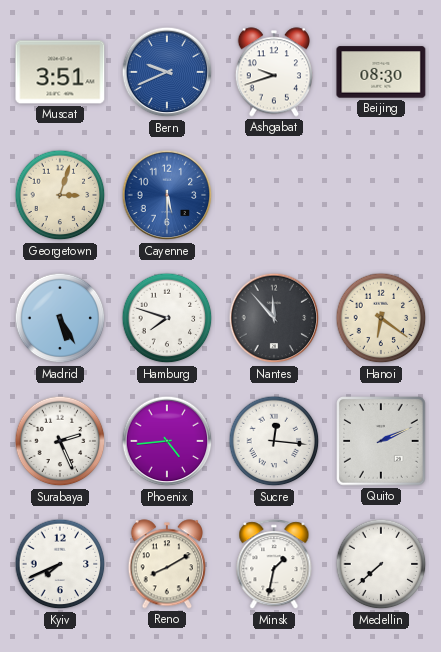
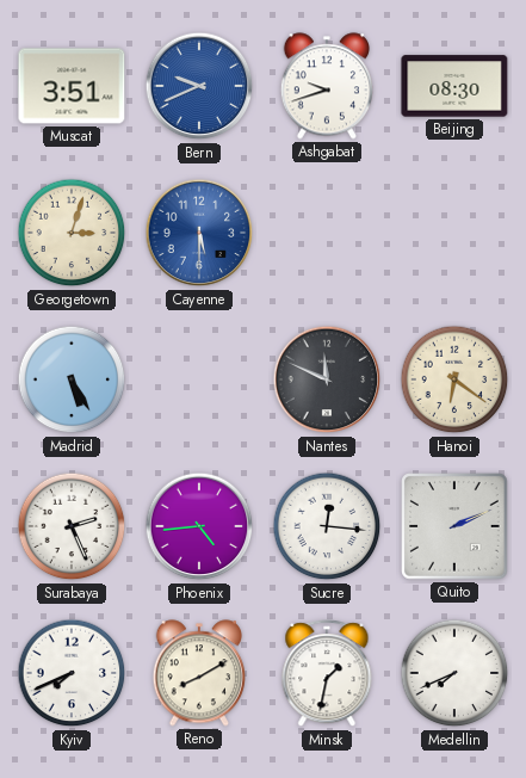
Hamburg: 7:48 -> none (167, 318)
Nantes: 11:53 -> 11:49 (327, 379)
Medellin: 7:38 -> 7:41 (454, 673)
